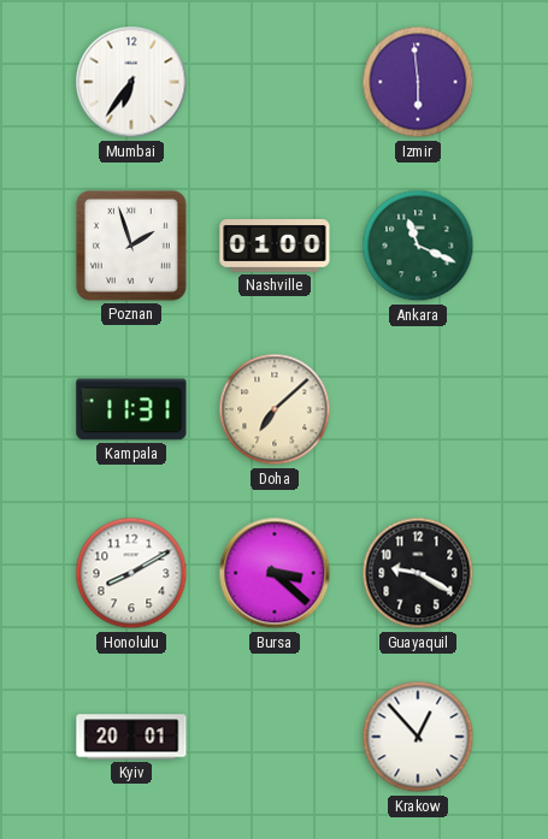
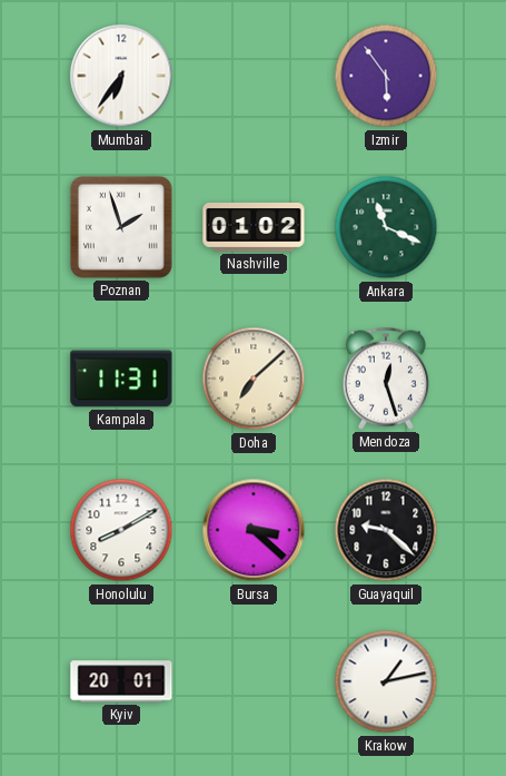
Izmir: 5:59 -> 5:54 (386, 76)
Nashville: 01:00 -> 01:02 (254, 228)
Mendoza: none -> 12:27 (386, 379)
Guayaquil: 9:20 -> 9:22 (386, 530)
Krakow: 12:53 -> 1:13 (386, 681)
